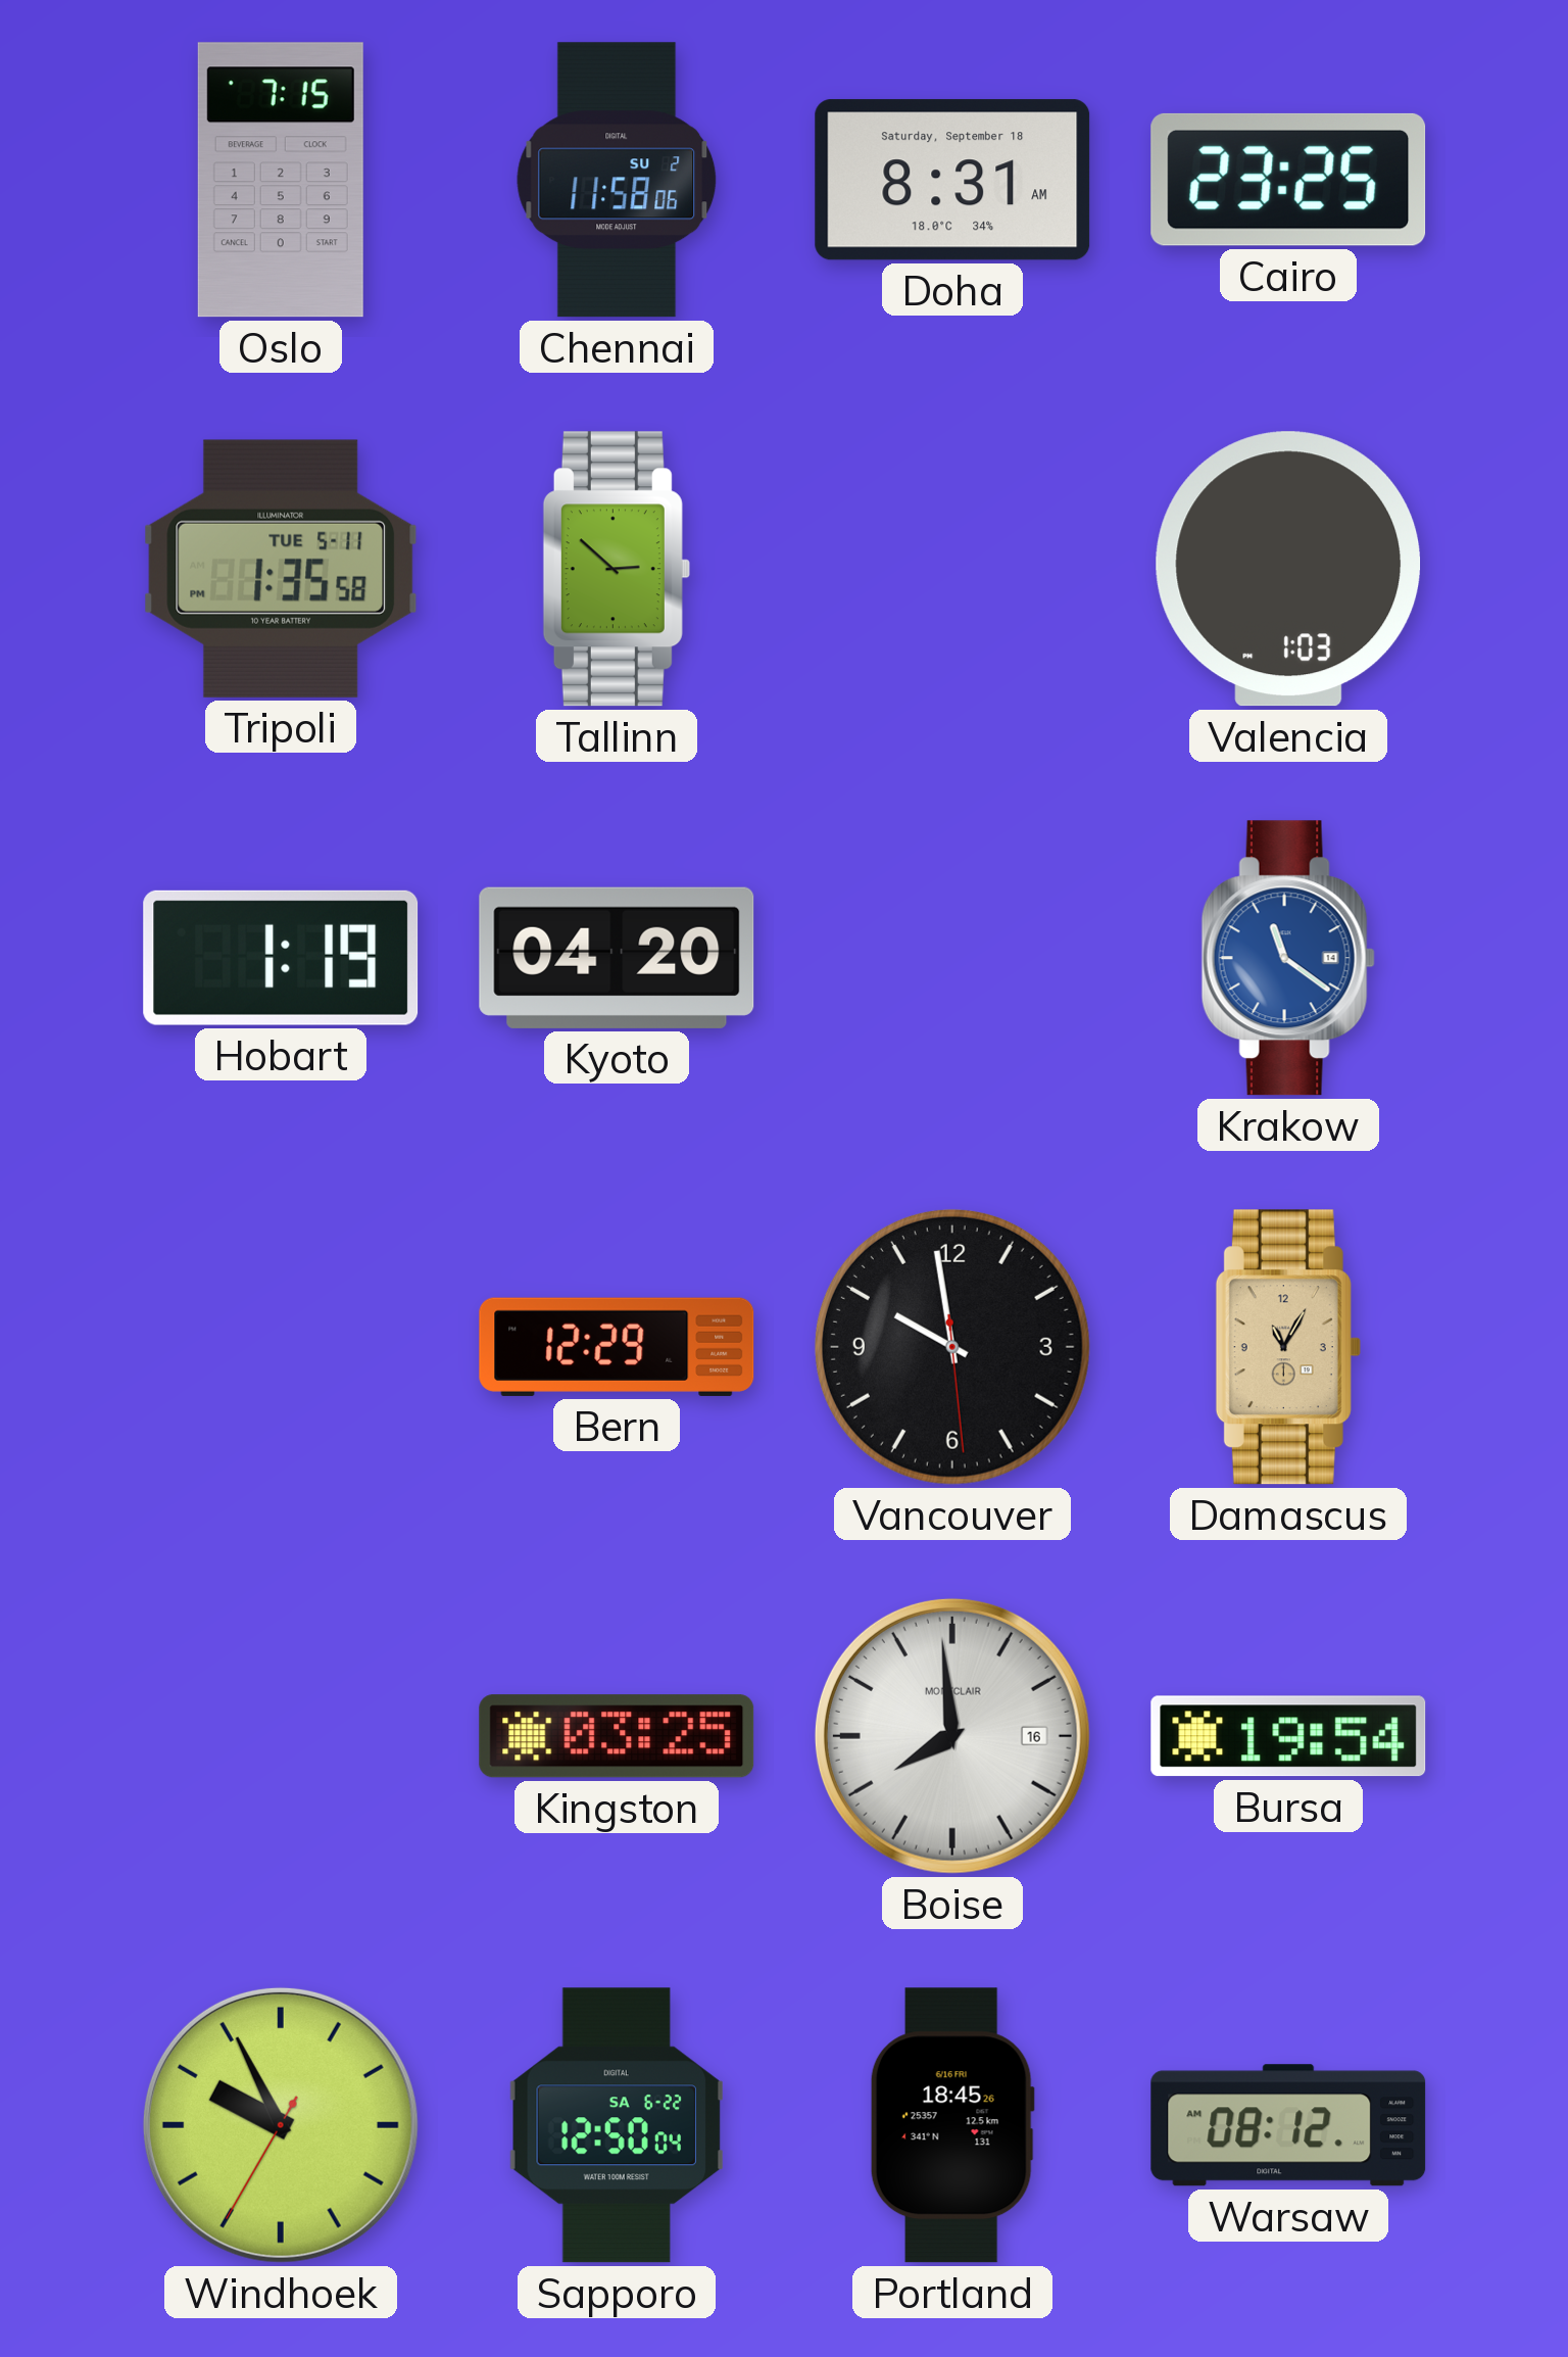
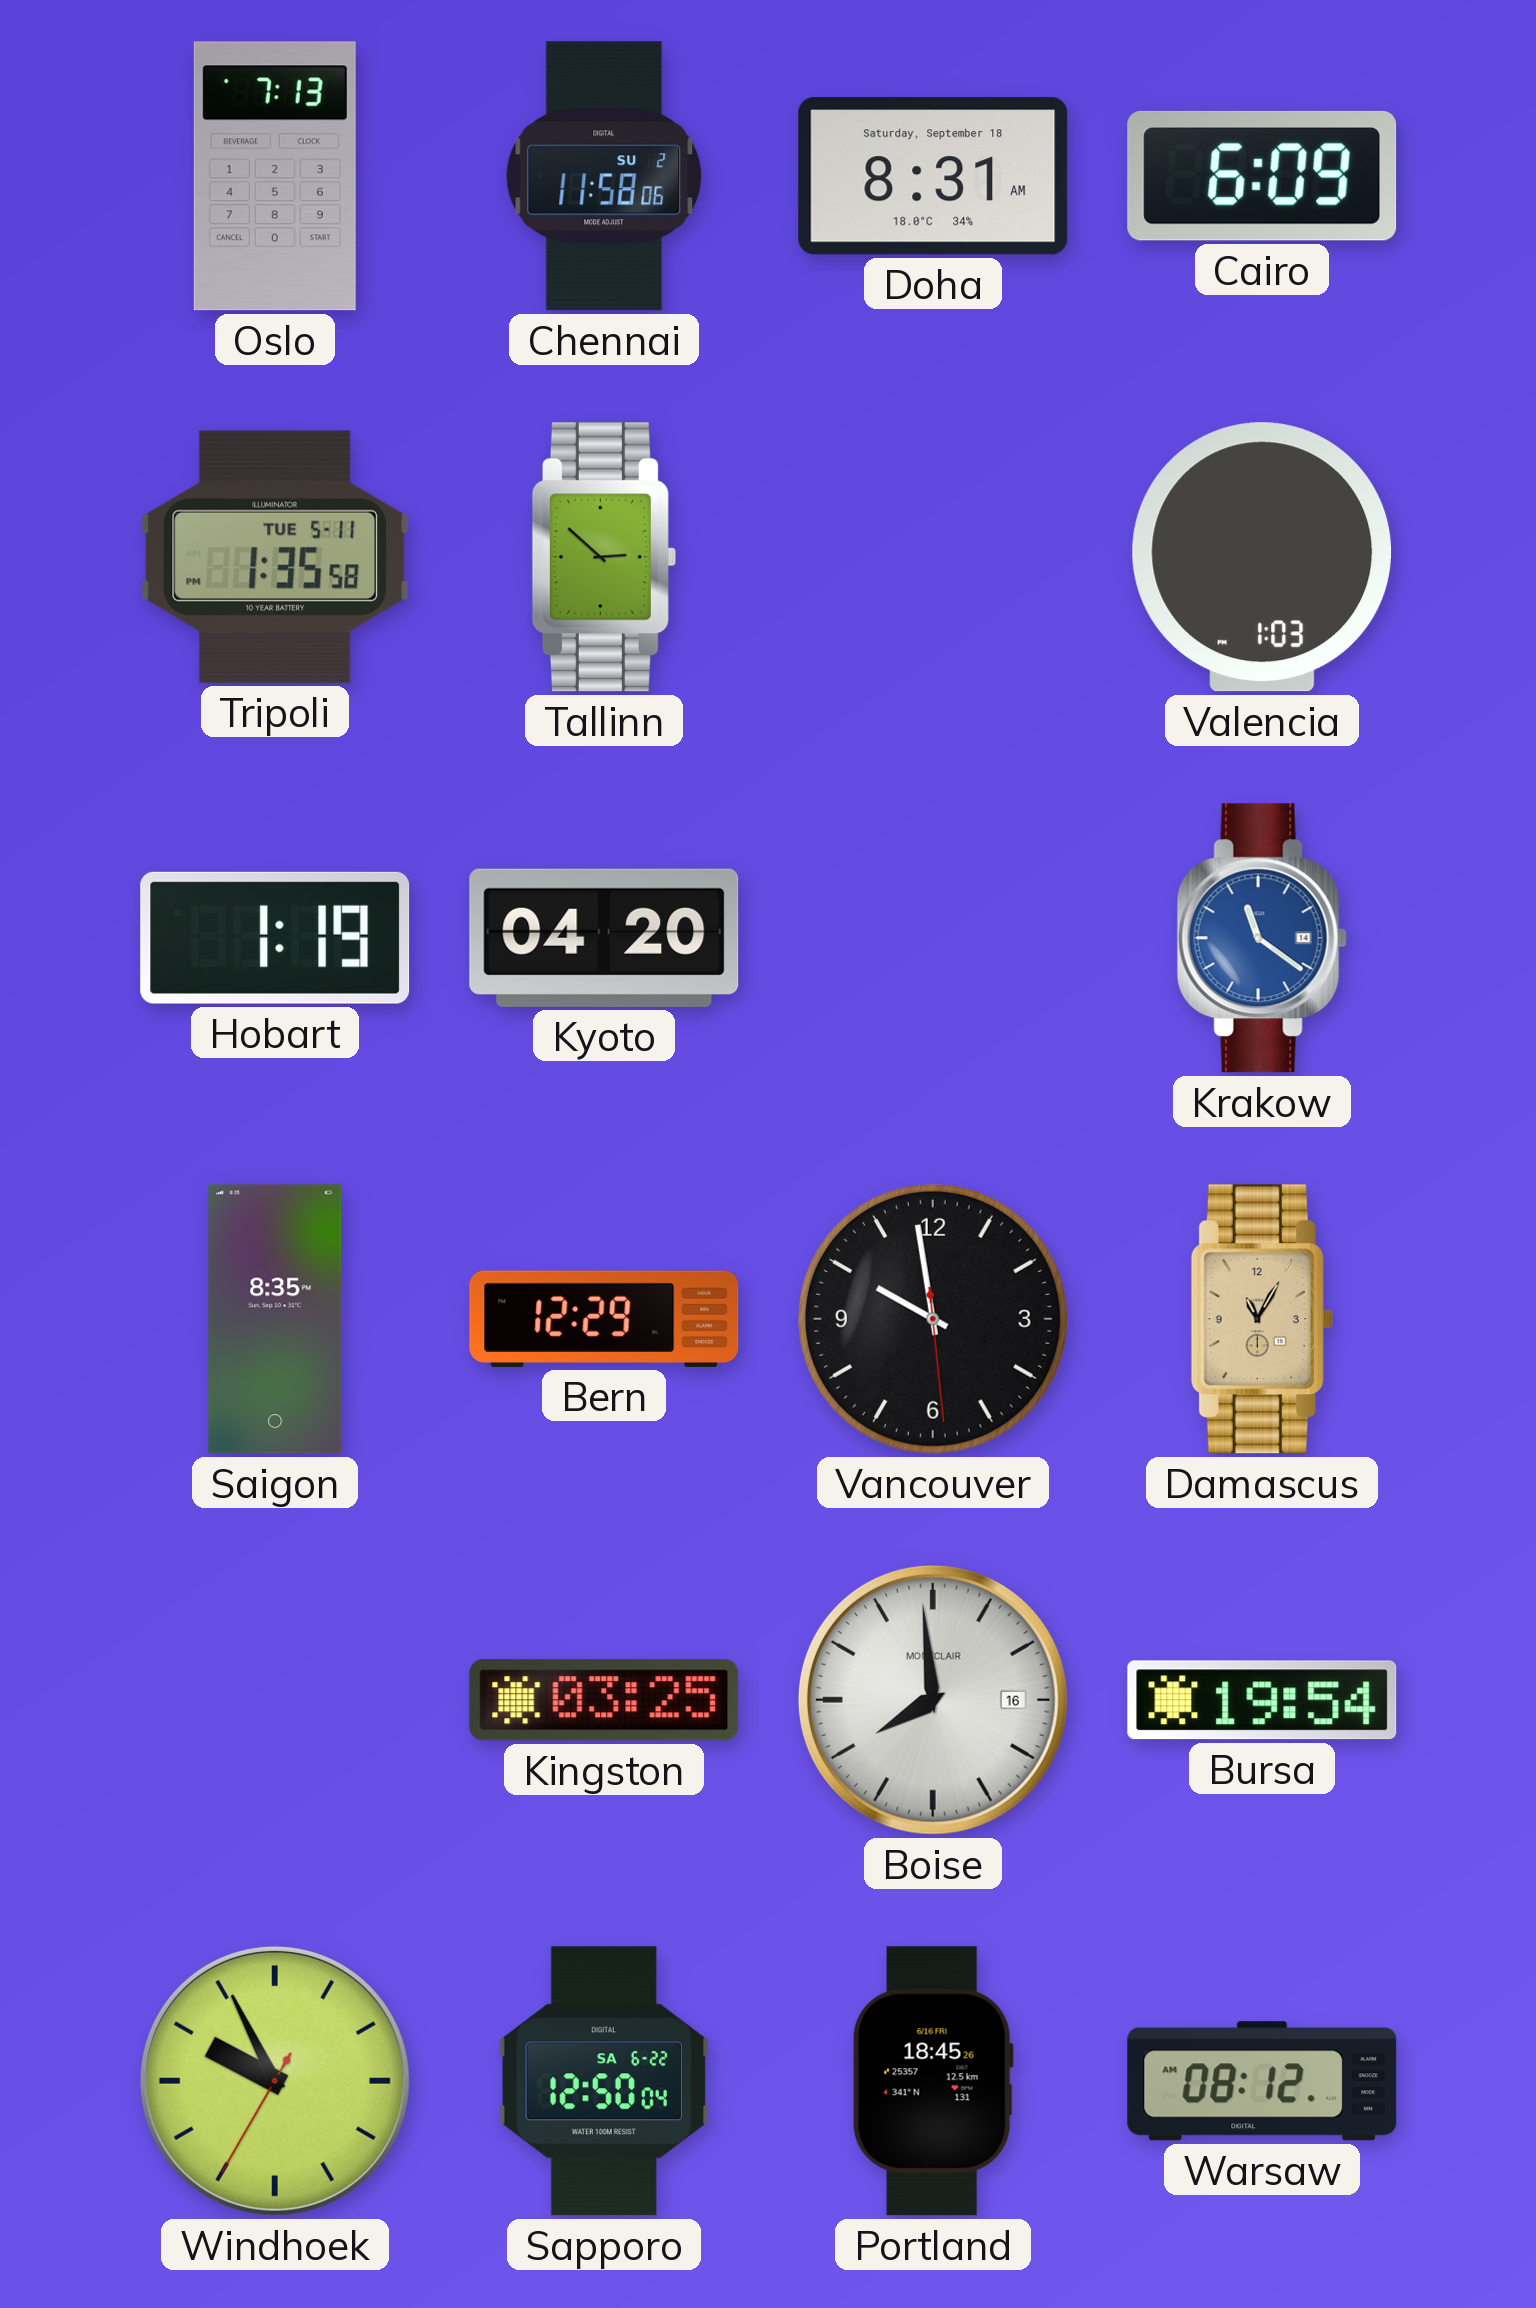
Oslo: 7:15 -> 7:13 (275, 176)
Cairo: 23:25 -> 6:09 (1262, 176)
Saigon: none -> 8:35 (275, 1319)
